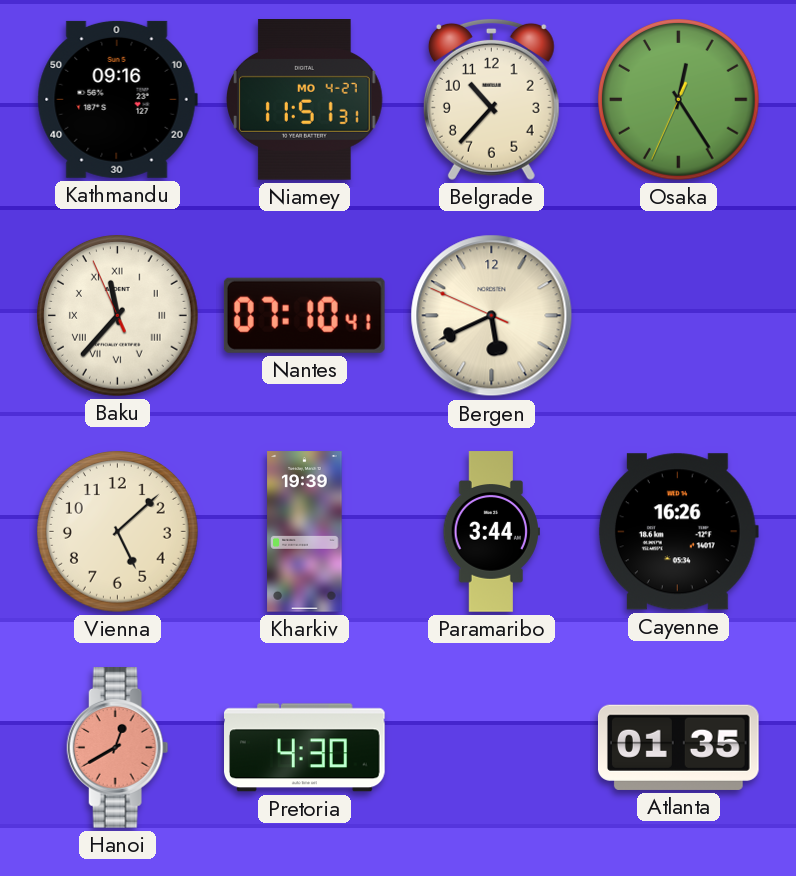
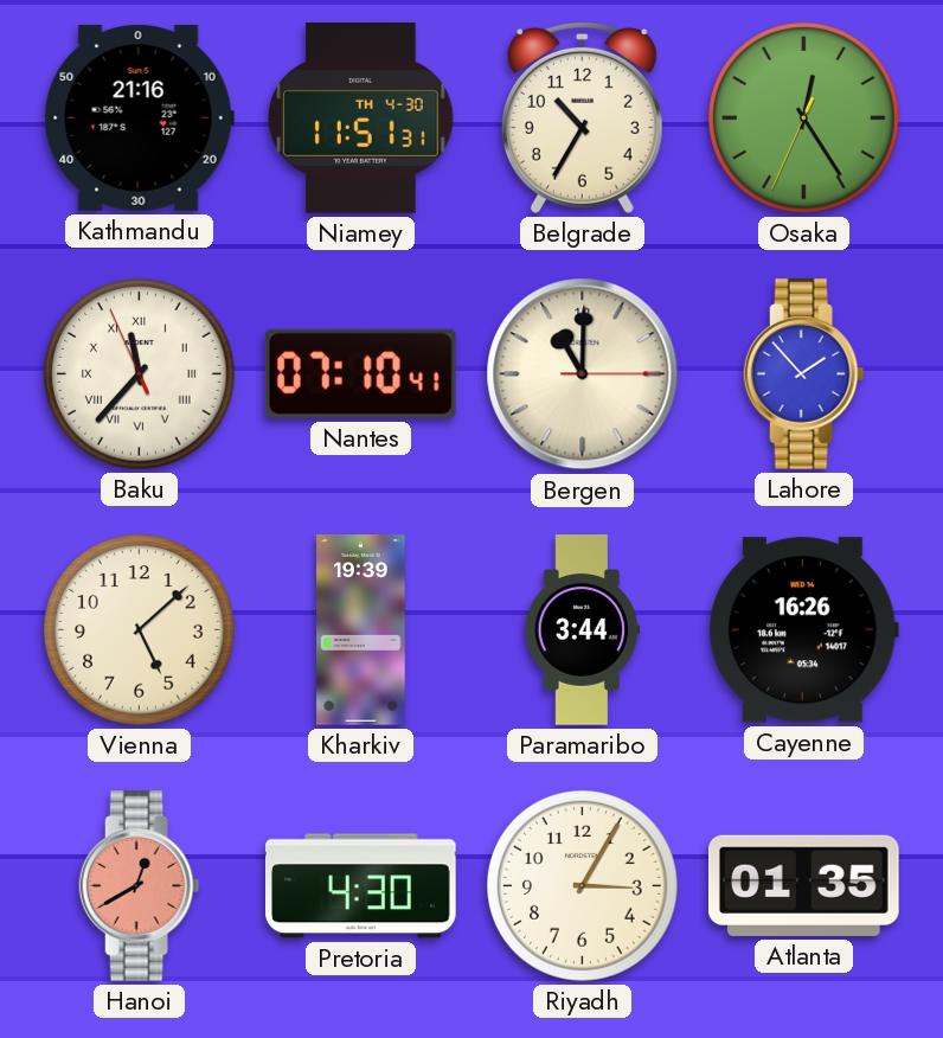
Kathmandu: 09:16 -> 21:16 (139, 117)
Niamey date: MO 4-27 -> TH 4-30 (361, 118)
Belgrade: 10:37 -> 10:35 (582, 117)
Bergen: 5:40 -> 11:00 (583, 374)
Lahore: none -> 1:53 (804, 374)
Riyadh: none -> 3:05 (583, 886)
